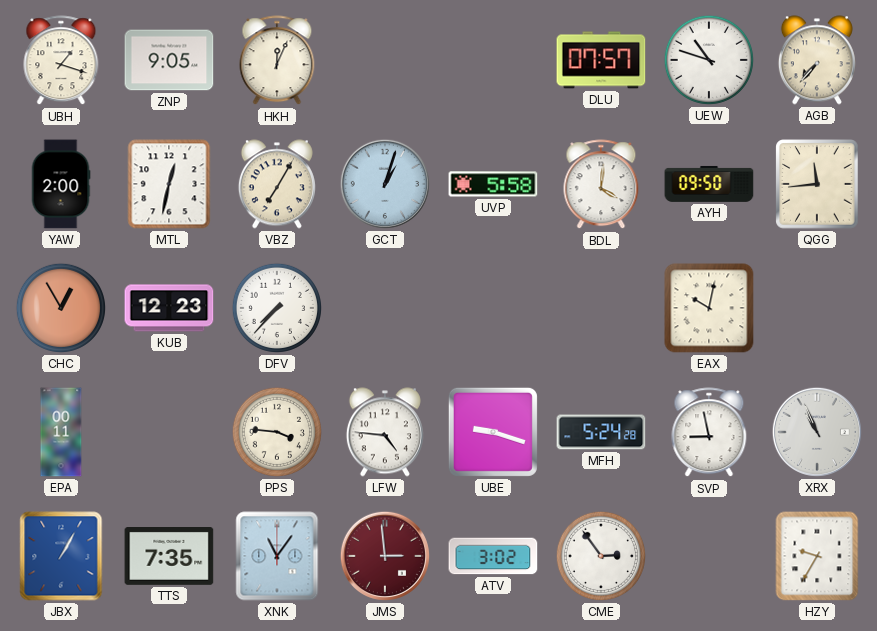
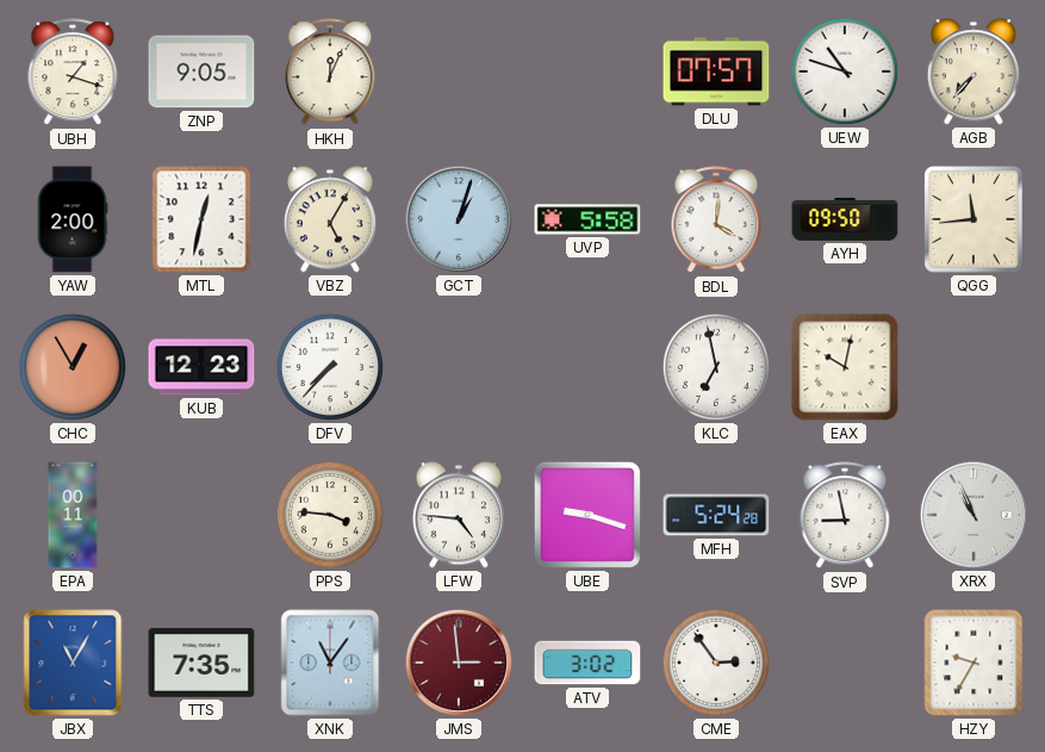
VBZ: 7:05 -> 5:05 (330, 219)
KLC: none -> 6:58 (716, 367)
JBX: 1:05 -> 11:05 (73, 663)
